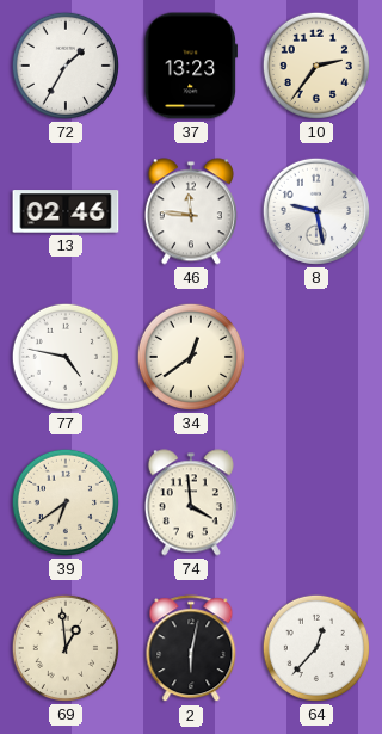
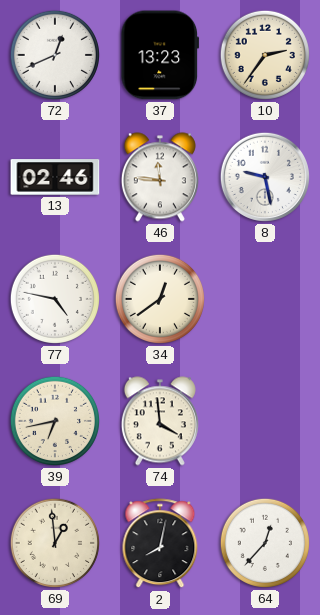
72: 1:35 -> 12:41 (55, 55)
39: 6:39 -> 6:43 (55, 421)
2: 6:02 -> 8:02 (160, 544)
